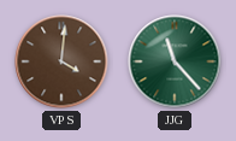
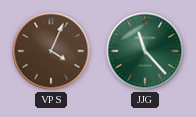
VPS: 4:01 -> 4:04 (51, 51)
